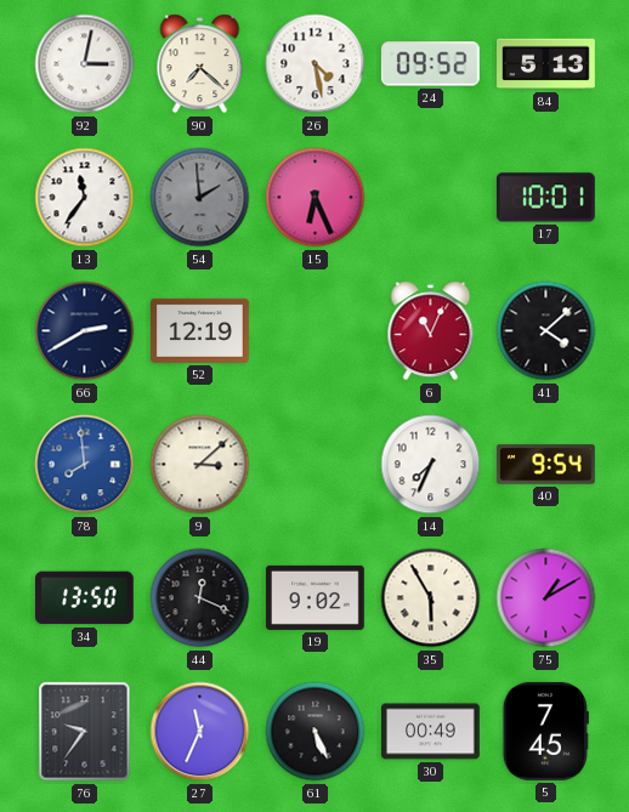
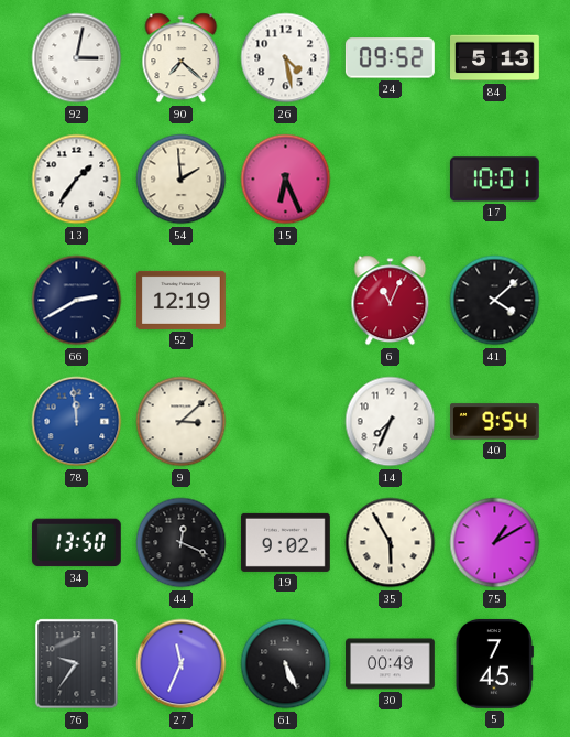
13: 11:36 -> 1:36 (77, 180)
54 dial: grey -> cream (182, 180)
78: 7:59 -> 11:59 (77, 422)
